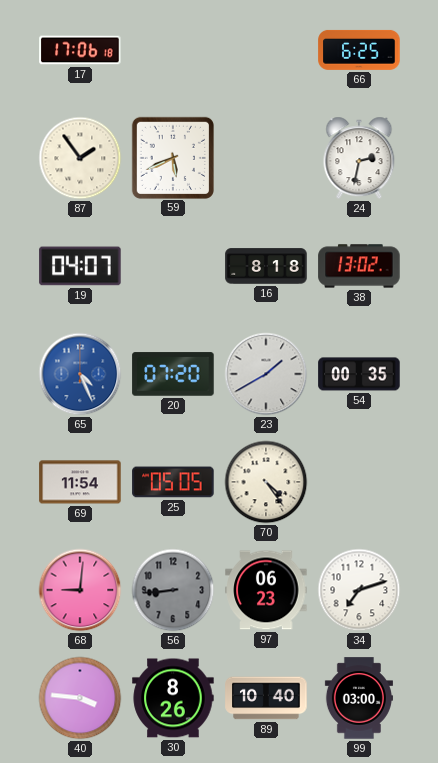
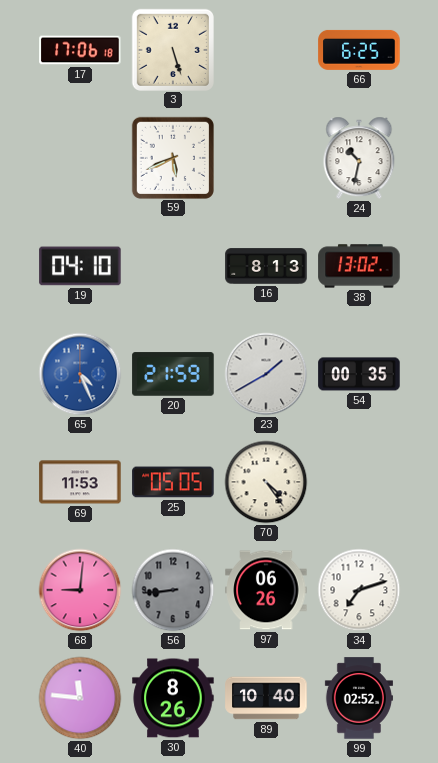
3: none -> 5:27 (172, 49)
87: 1:54 -> none (80, 158)
24: 2:32 -> 10:32 (359, 158)
19: 04:07 -> 04:10 (80, 266)
16: 8:18 -> 8:13 (266, 266)
20: 07:20 -> 21:59 (173, 374)
69: 11:54 -> 11:53 (80, 482)
97: 06:23 -> 06:26 (266, 590)
40: 3:46 -> 11:46 (80, 698)
99: 03:00 -> 02:52 (359, 698)
